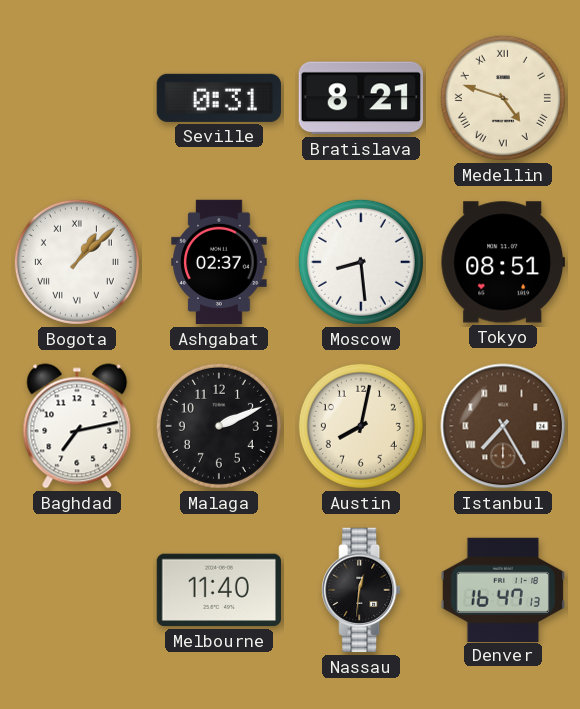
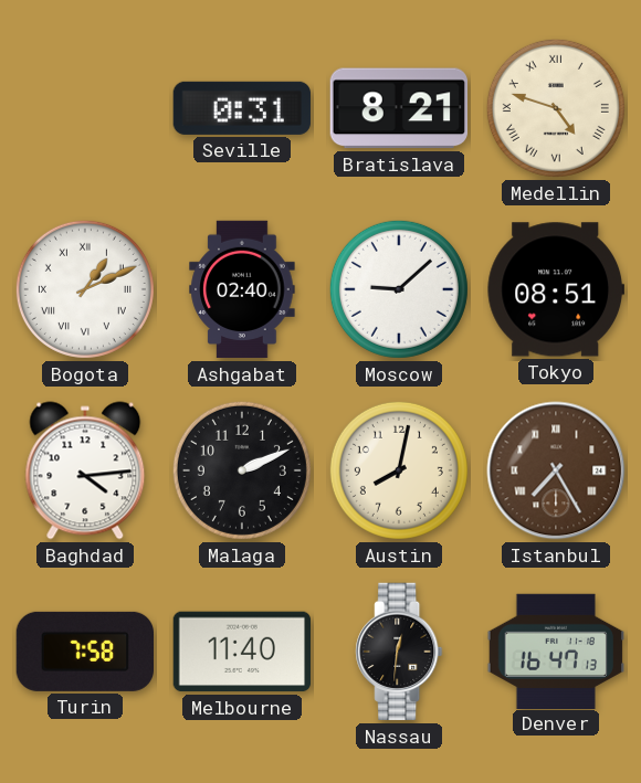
Bogota: 1:08 -> 1:11 (85, 289)
Ashgabat: 02:37 -> 02:40 (242, 289)
Moscow: 8:29 -> 9:08 (399, 289)
Baghdad: 7:13 -> 4:14 (85, 470)
Turin: none -> 7:58 (84, 652)
